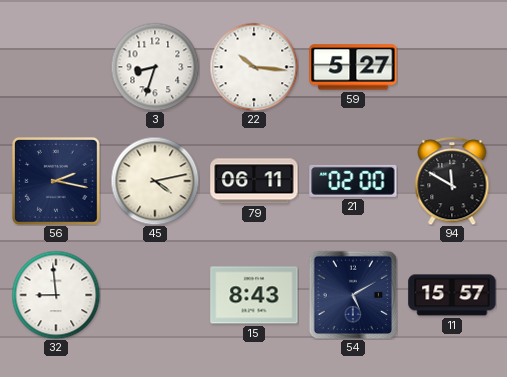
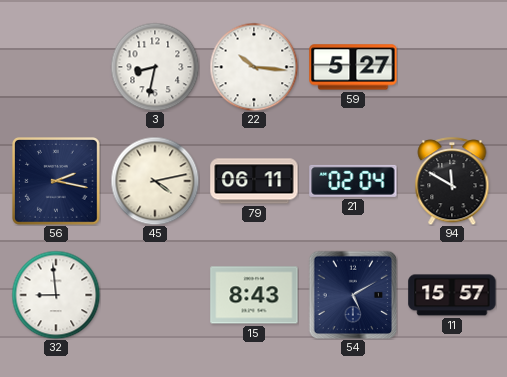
3: 8:33 -> 8:32 (155, 67)
21: 02:00 -> 02:04 (353, 181)
